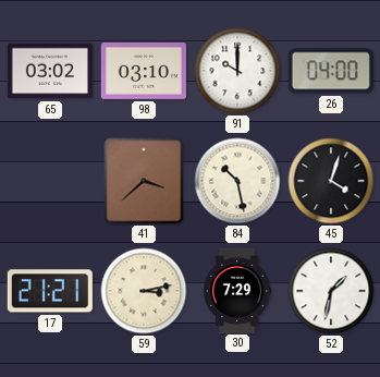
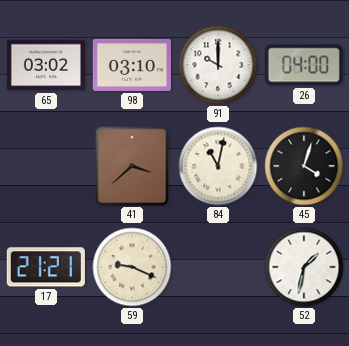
84: 10:28 -> 11:02 (218, 166)
59: 3:13 -> 9:19 (132, 267)
30: 7:29 -> none (237, 290)
